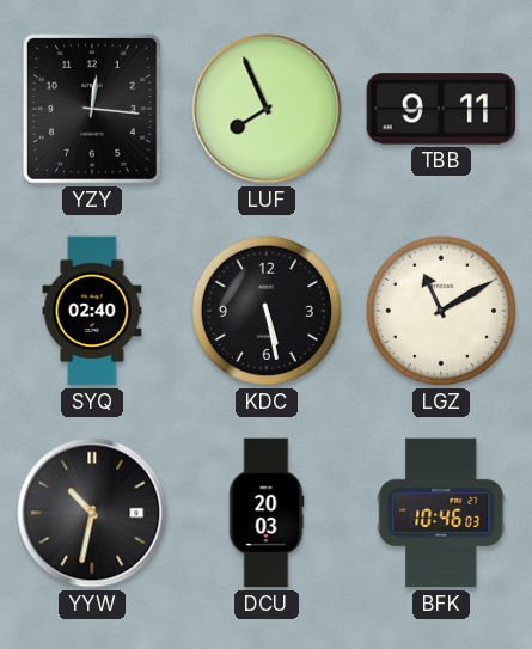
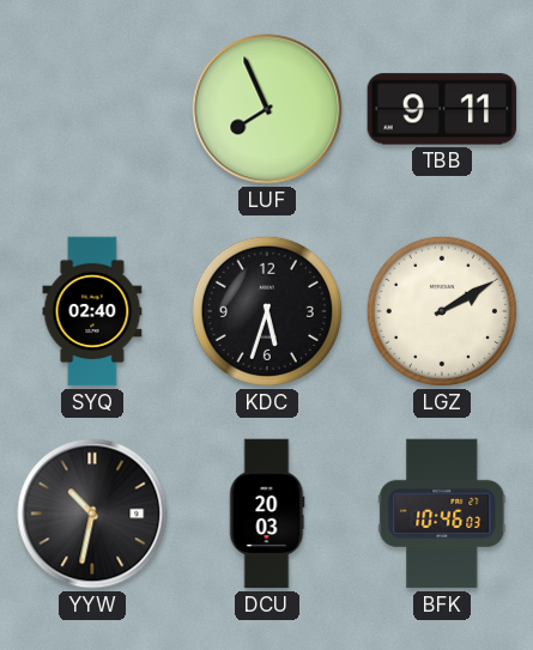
YZY: 12:16 -> none (92, 110)
KDC: 5:28 -> 5:33 (267, 311)
LGZ: 11:10 -> 2:10 (442, 311)
